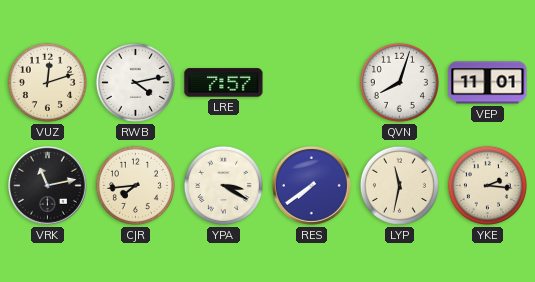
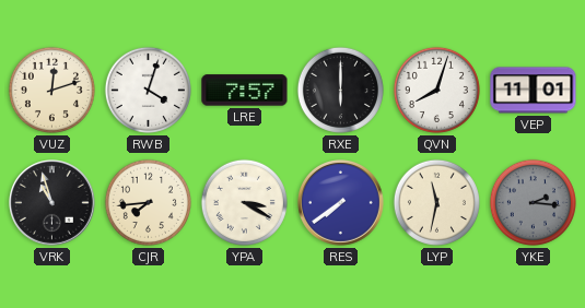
RWB: 4:13 -> 4:03 (148, 90)
RXE: none -> 6:00 (340, 90)
VRK: 11:13 -> 10:57 (52, 203)
YKE dial: cream -> grey (533, 202)
